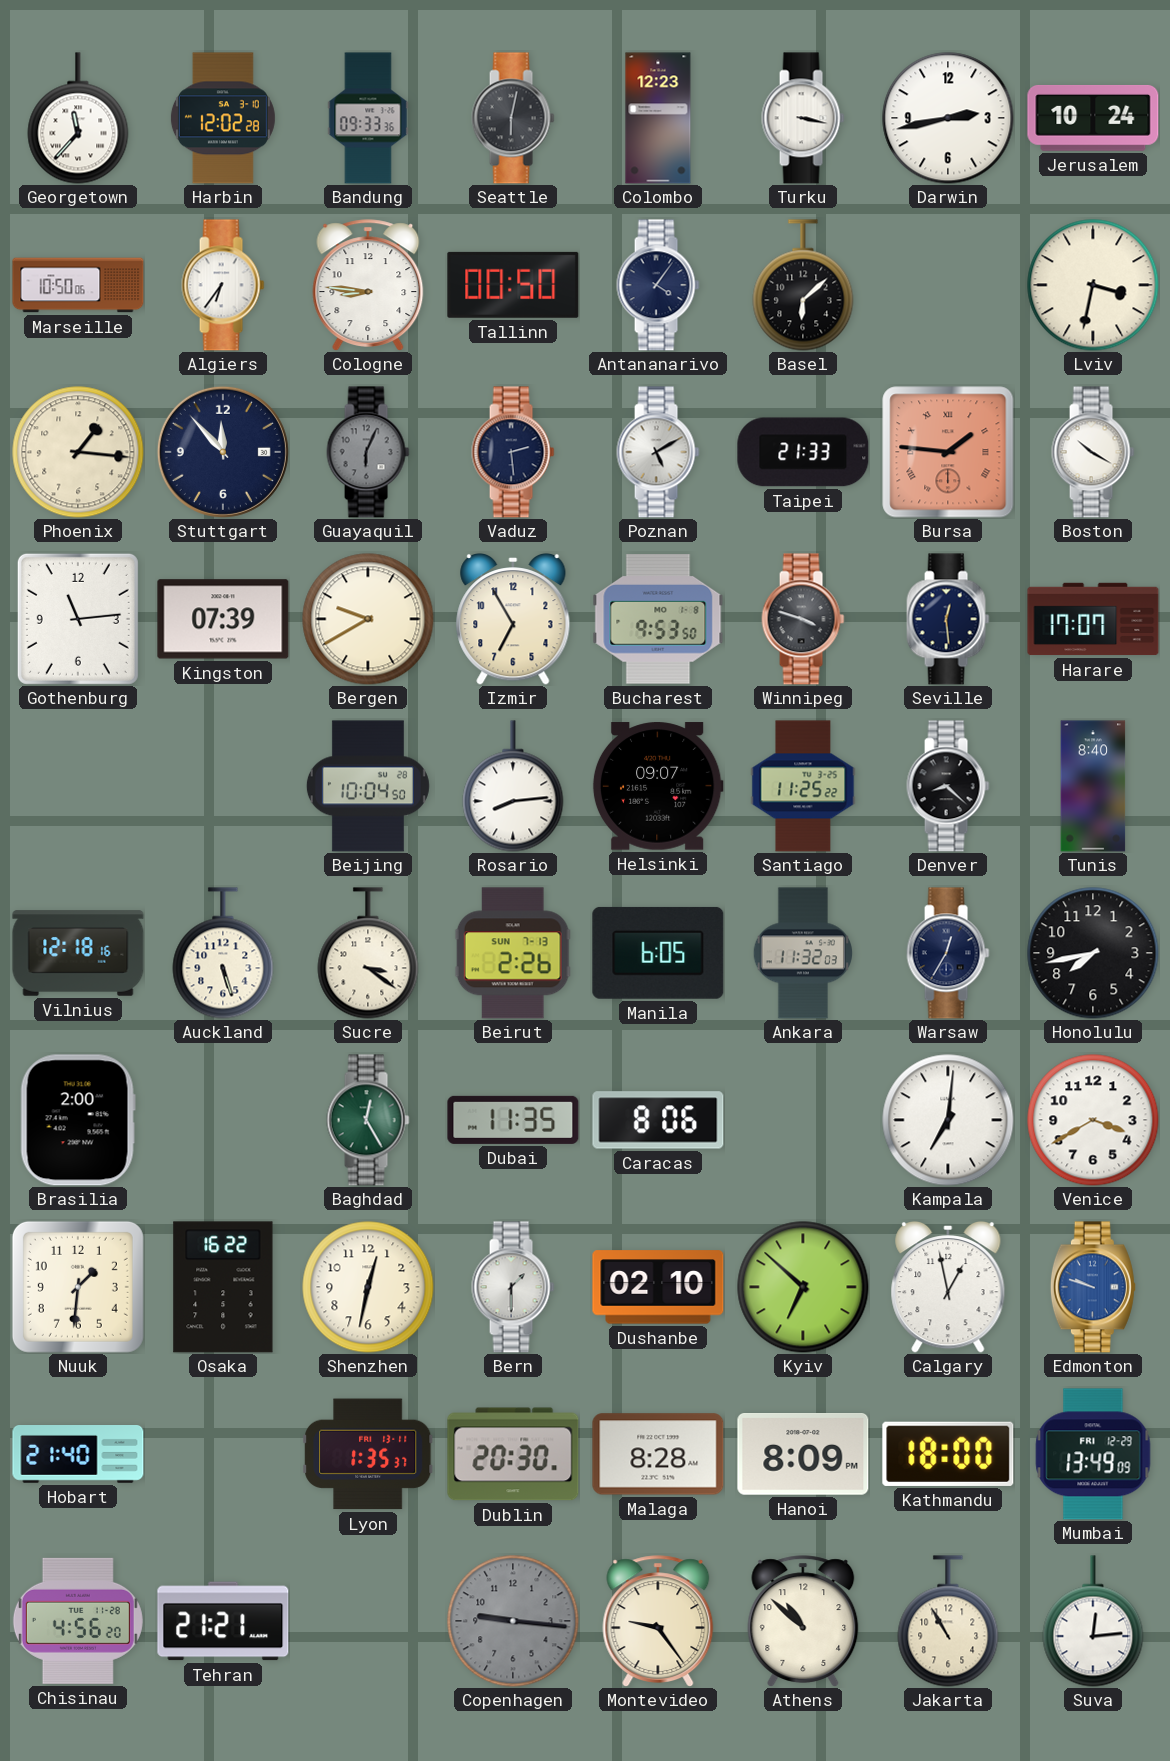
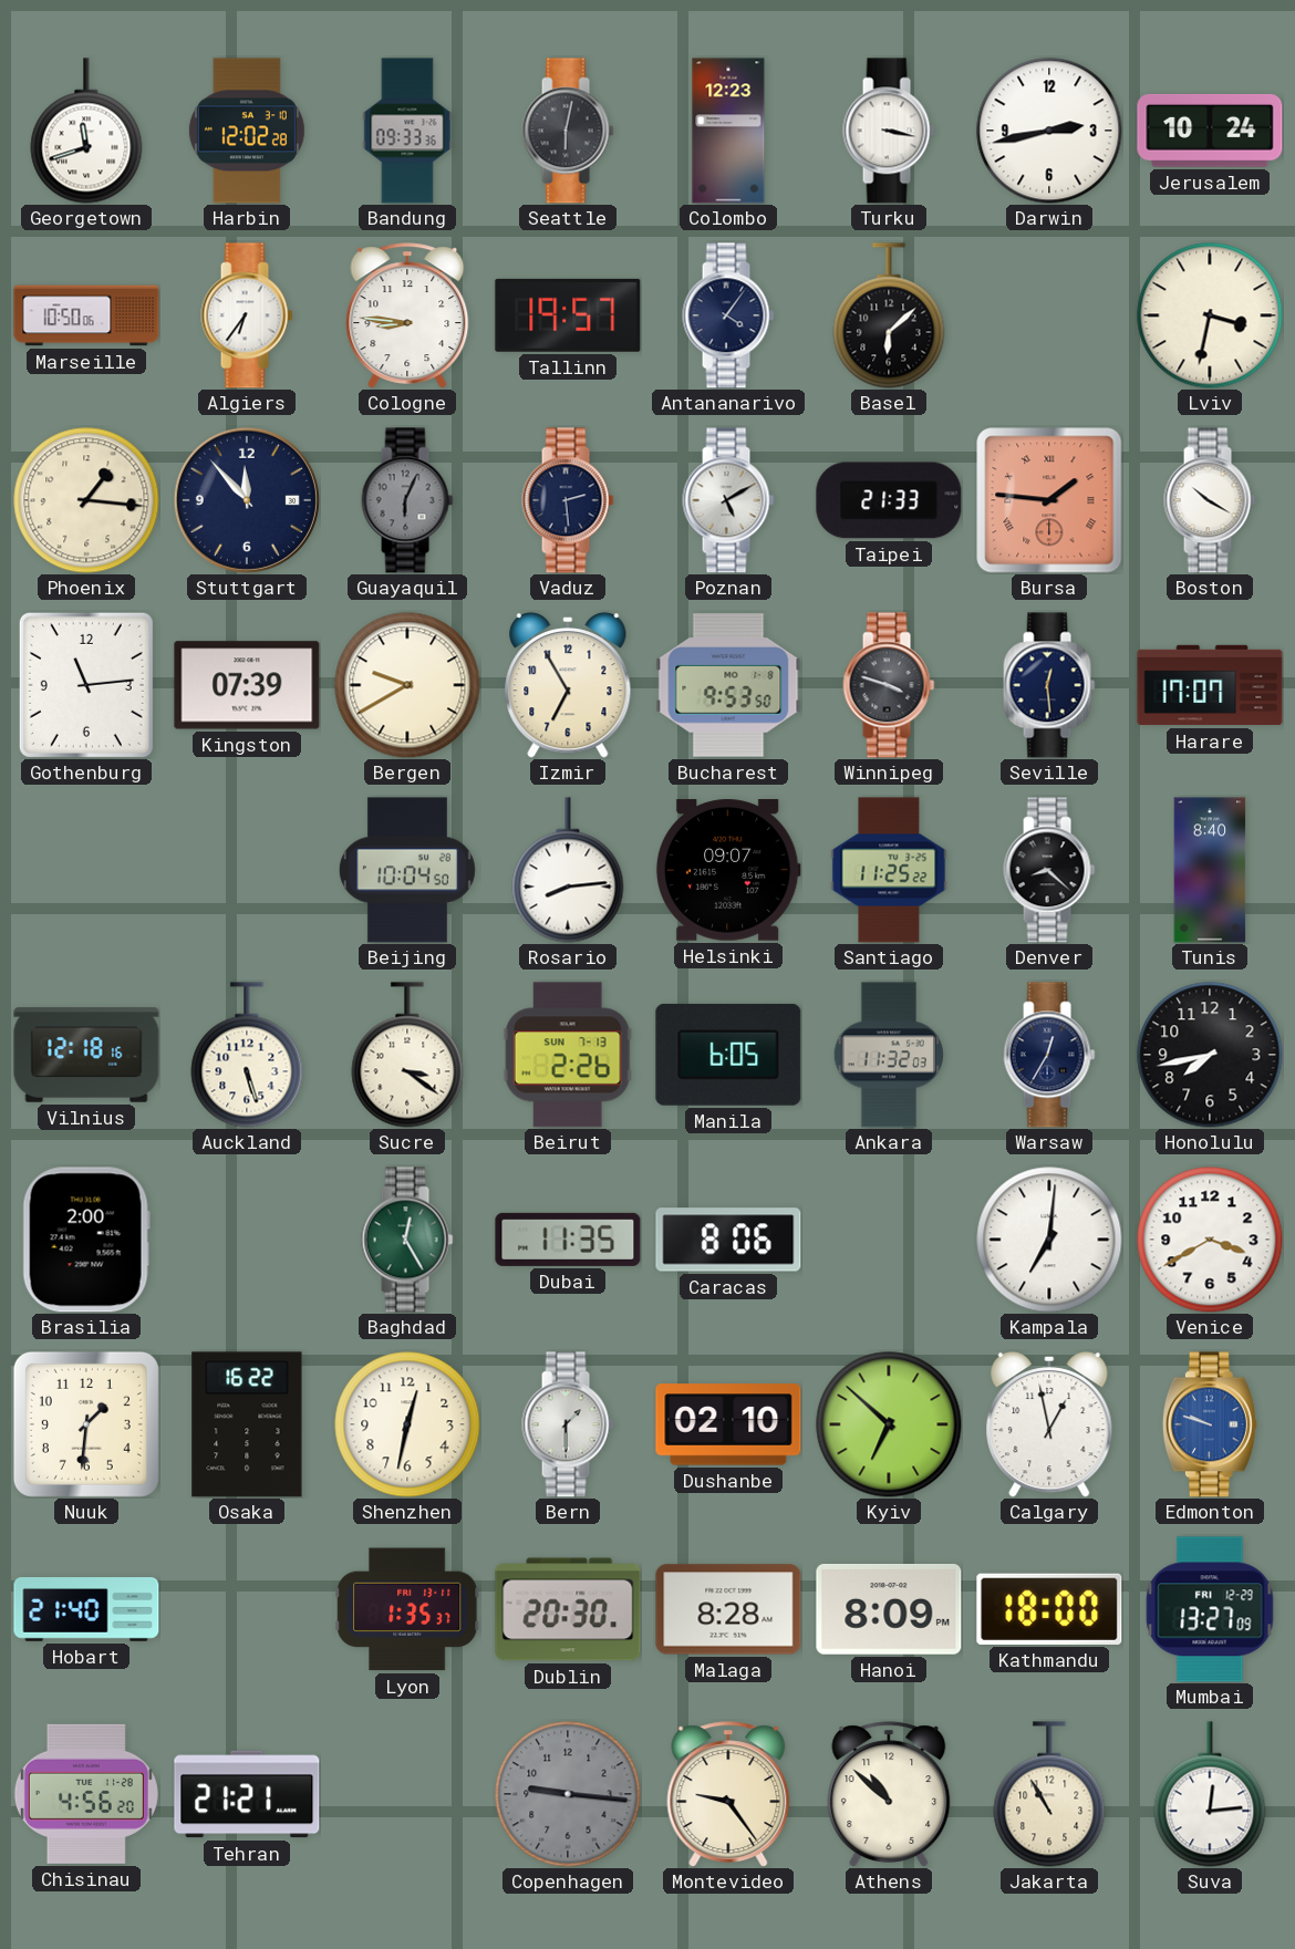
Georgetown: 11:37 -> 11:42 (86, 131)
Tallinn: 00:50 -> 19:57 (568, 315)
Mumbai: 13:49 -> 13:27 (1210, 1609)
